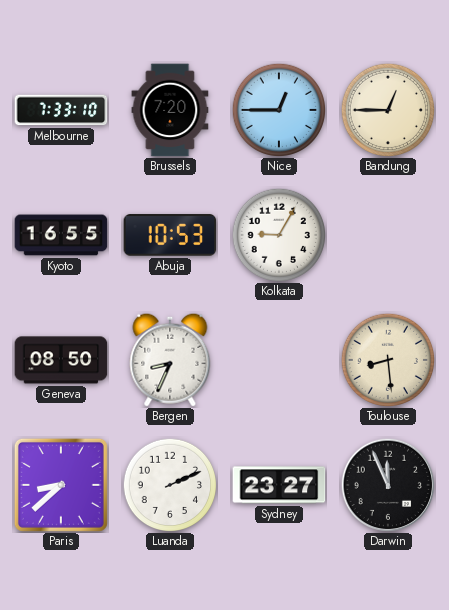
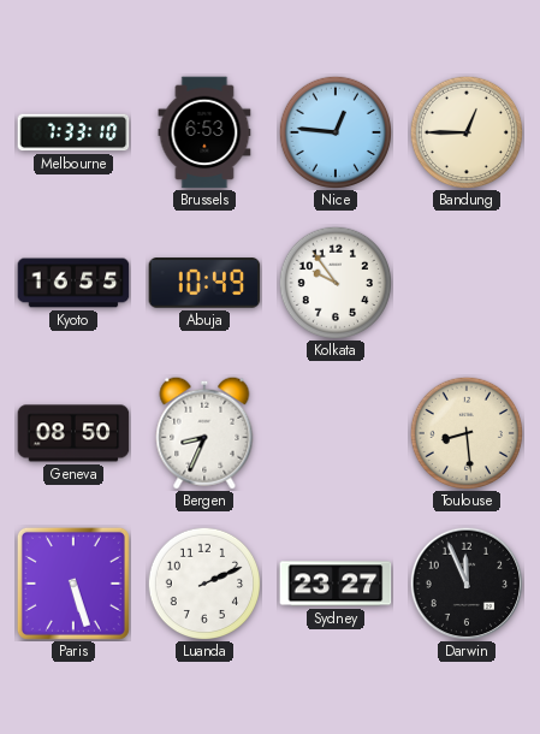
Brussels: 7:20 -> 6:53 (204, 132)
Nice: 12:45 -> 12:46 (334, 131)
Abuja: 10:53 -> 10:49 (204, 283)
Kolkata: 9:05 -> 9:54 (334, 282)
Paris: 8:38 -> 5:27 (73, 584)
